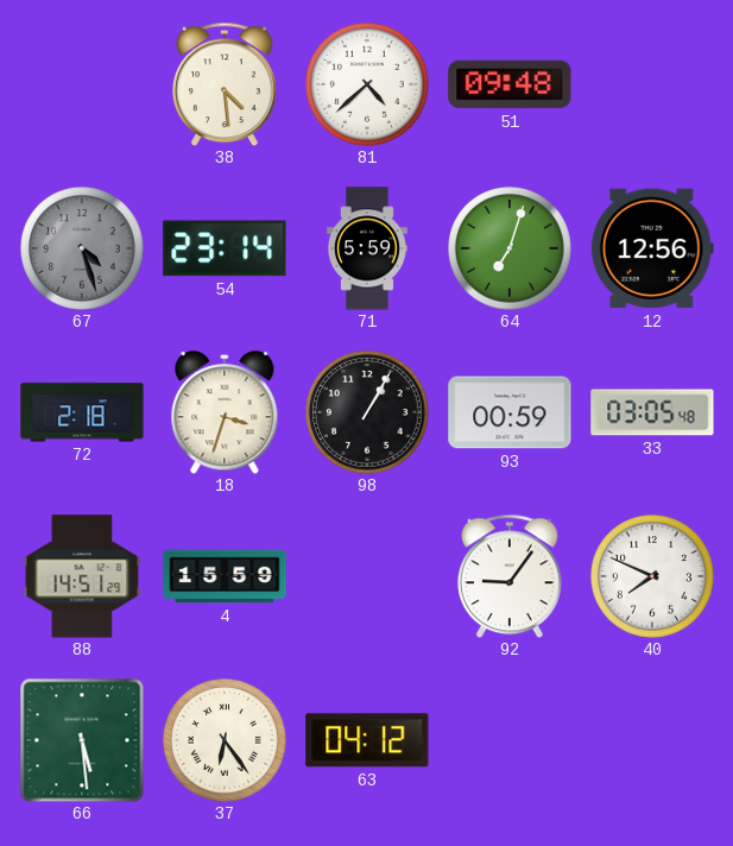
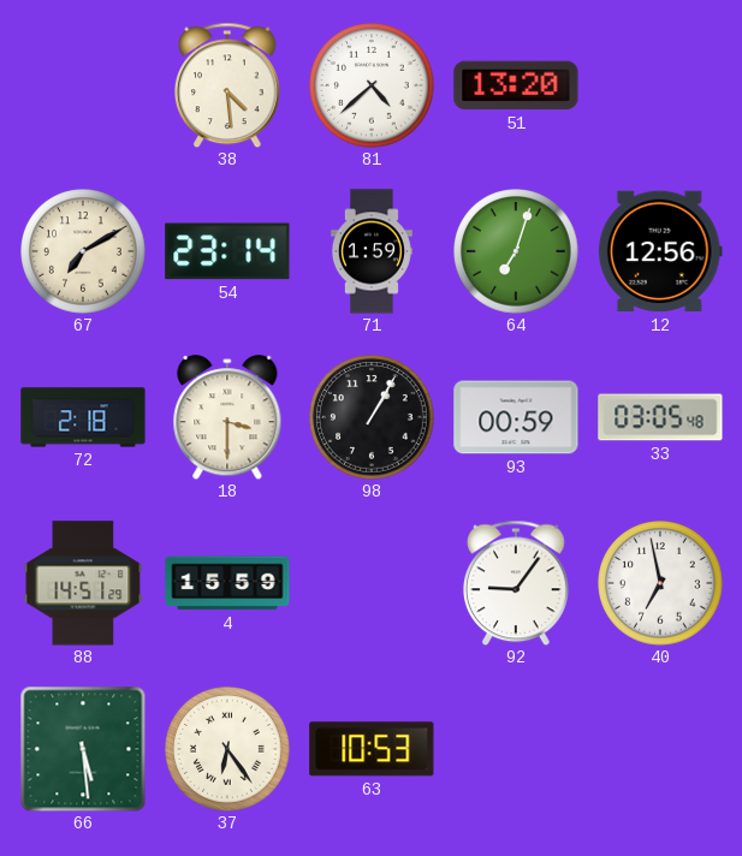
51: 09:48 -> 13:20 (516, 85)
67: 4:27 -> 7:10 (83, 251)
67 dial: grey -> cream (83, 251)
71: 5:59 -> 1:59 (372, 251)
18: 3:33 -> 3:30 (227, 417)
40: 7:49 -> 6:58 (660, 583)
63: 04:12 -> 10:53 (372, 749)
